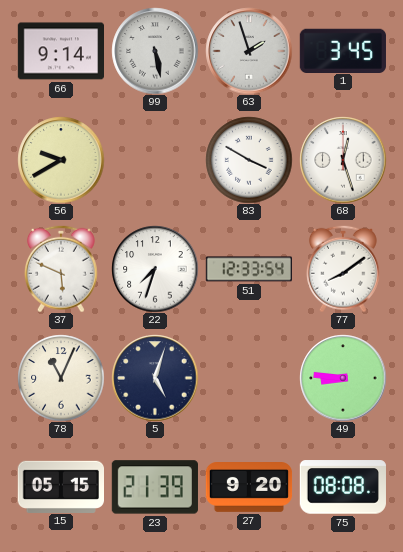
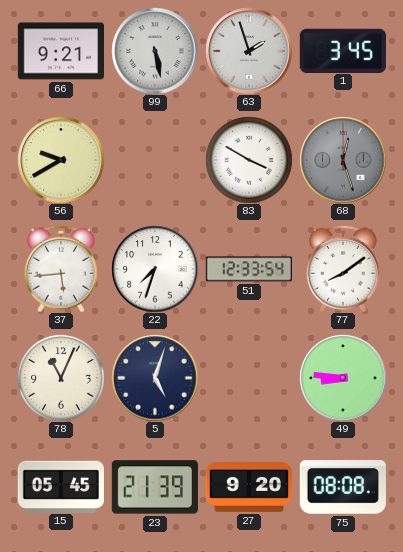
66: 9:14 -> 9:21 (60, 51)
68 dial: white -> grey (343, 160)
37: 5:49 -> 5:44 (61, 269)
15: 05:15 -> 05:45 (60, 486)
